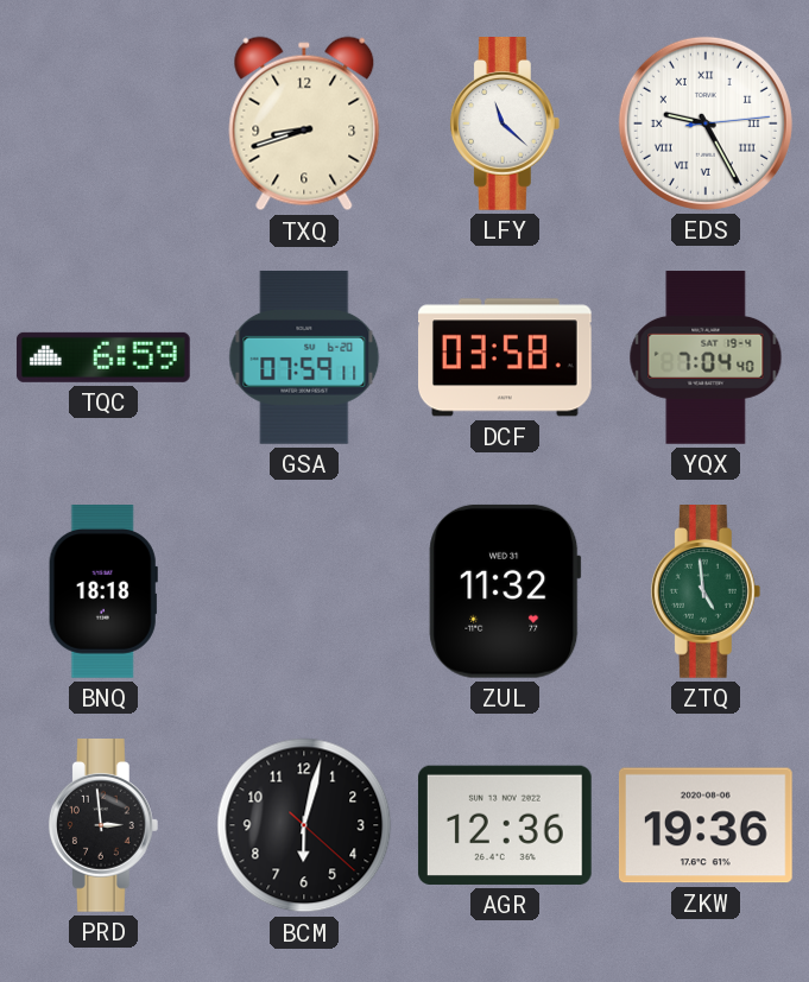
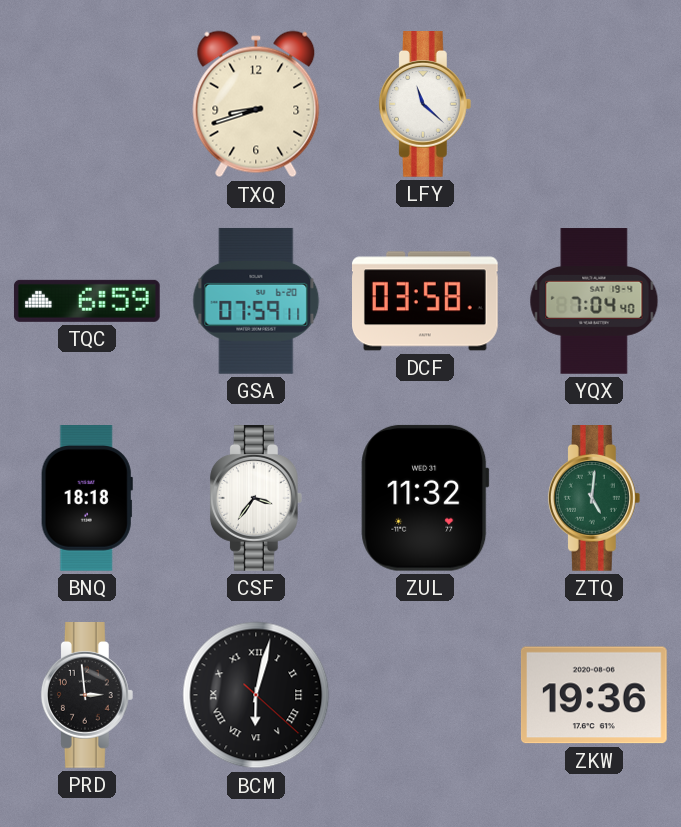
EDS: 9:25 -> none (706, 123)
CSF: none -> 3:36 (256, 499)
ZTQ: 4:59 -> 5:01 (594, 499)
BCM numerals: Arabic -> Roman (256, 695)
AGR: 12:36 -> none (505, 825)
